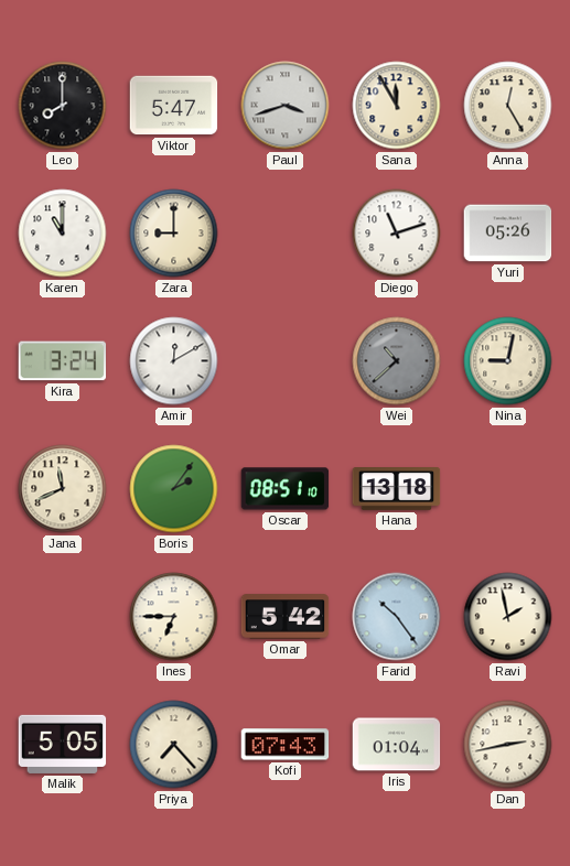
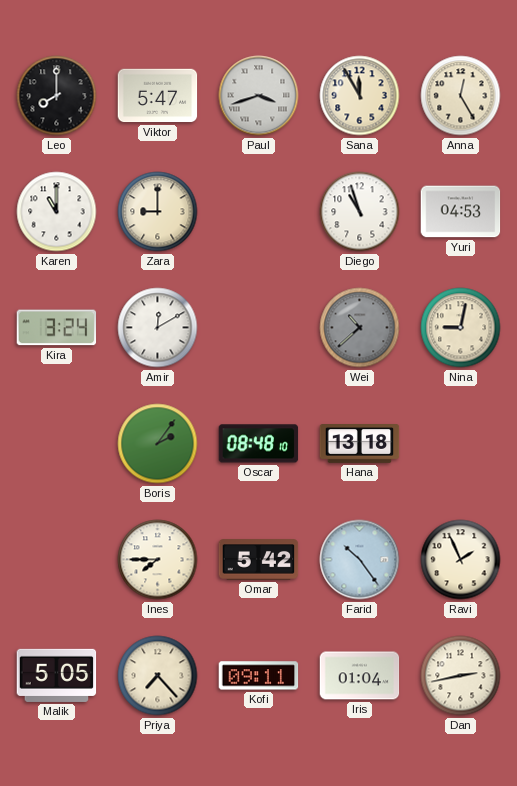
Diego: 11:12 -> 10:57 (360, 212)
Yuri: 05:26 -> 04:53 (461, 212)
Jana: 11:41 -> none (63, 489)
Oscar: 08:51 -> 08:48 (259, 444)
Ines: 6:45 -> 7:45 (158, 560)
Ravi: 1:58 -> 1:56 (461, 560)
Kofi: 07:43 -> 09:11 (259, 676)
